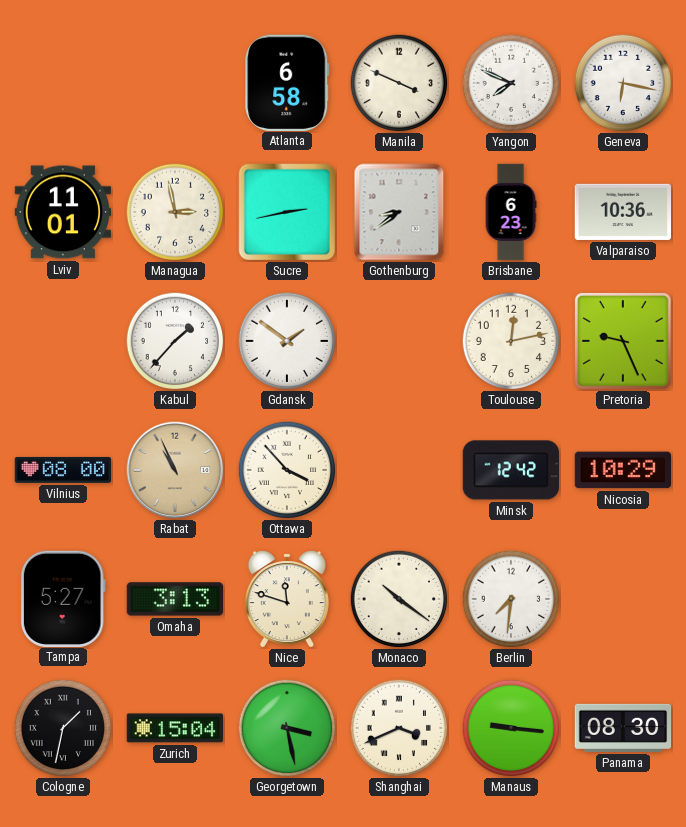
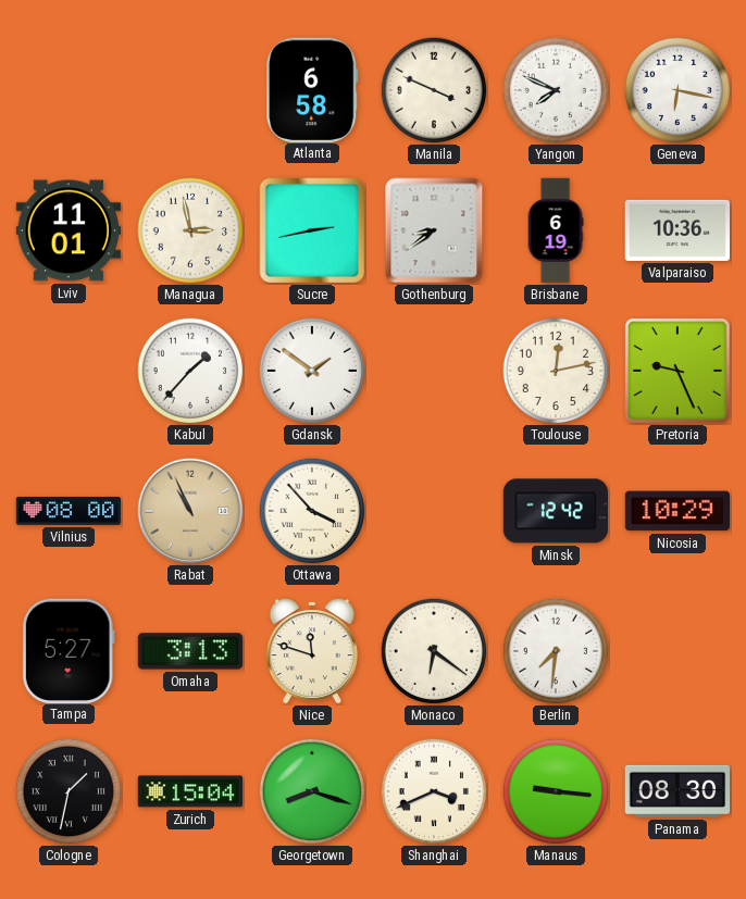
Brisbane: 6:23 -> 6:19 (556, 230)
Monaco: 10:21 -> 6:21 (434, 651)
Georgetown: 3:28 -> 8:18 (312, 791)
